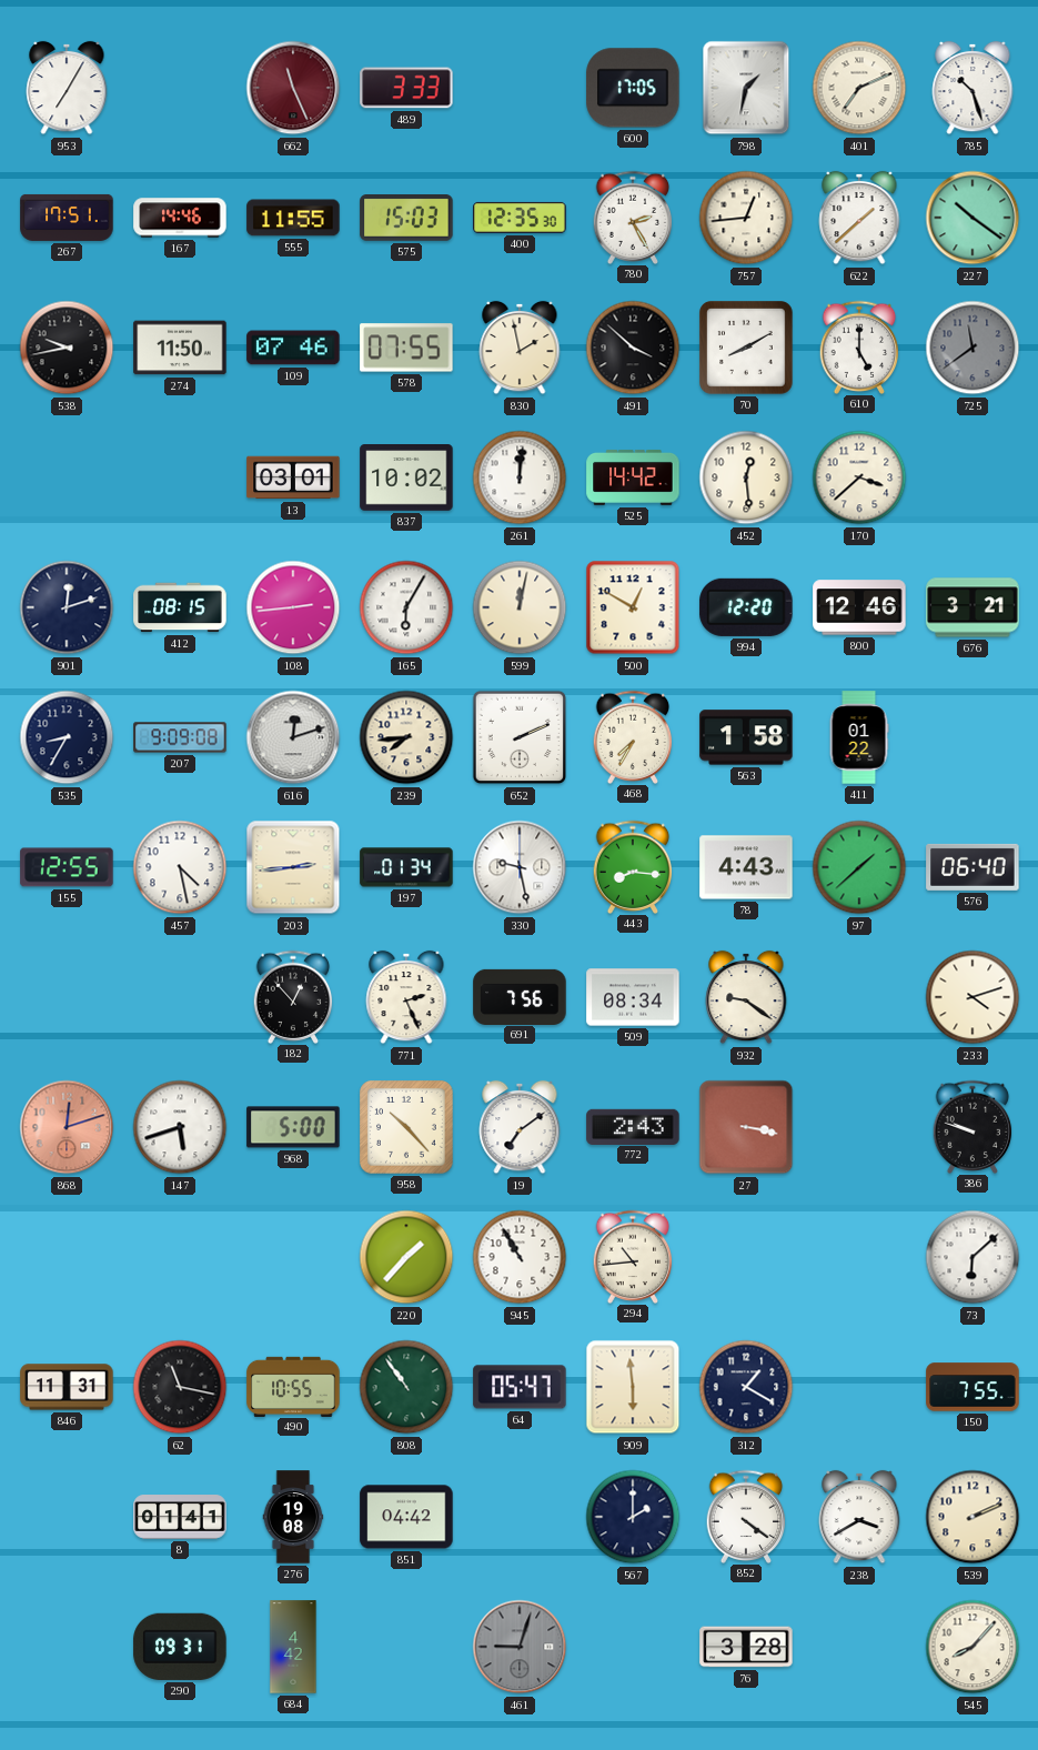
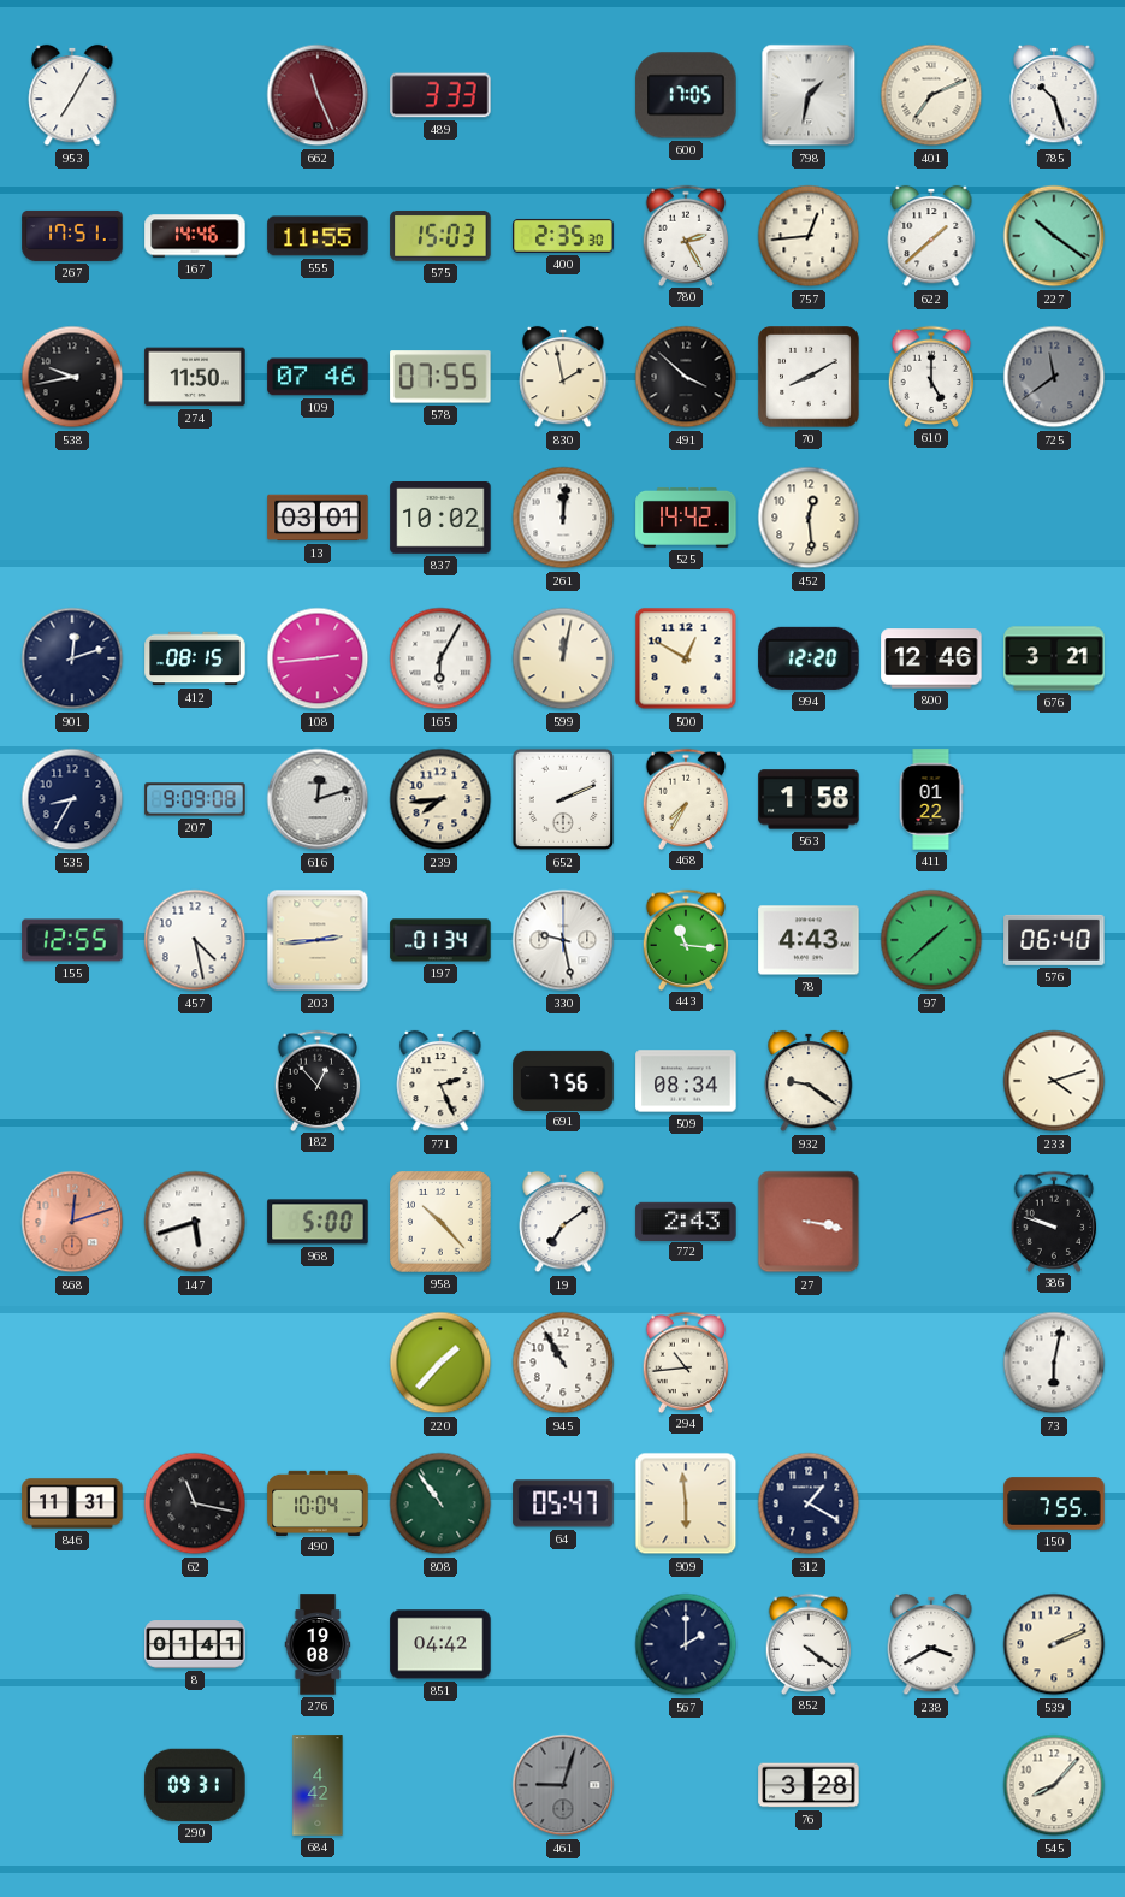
400: 12:35 -> 2:35 (563, 236)
170: 3:38 -> none (859, 477)
443: 8:16 -> 11:16 (686, 939)
73: 6:08 -> 6:02 (1054, 1363)
490: 10:55 -> 10:04 (318, 1502)
